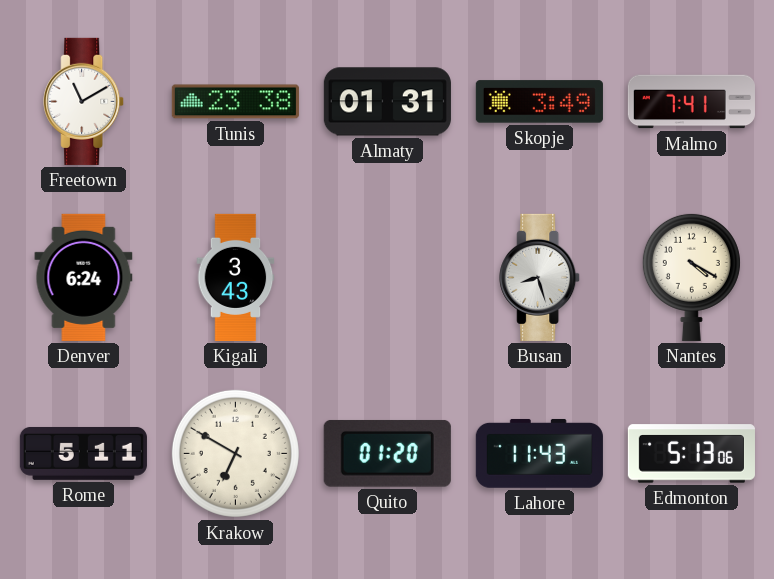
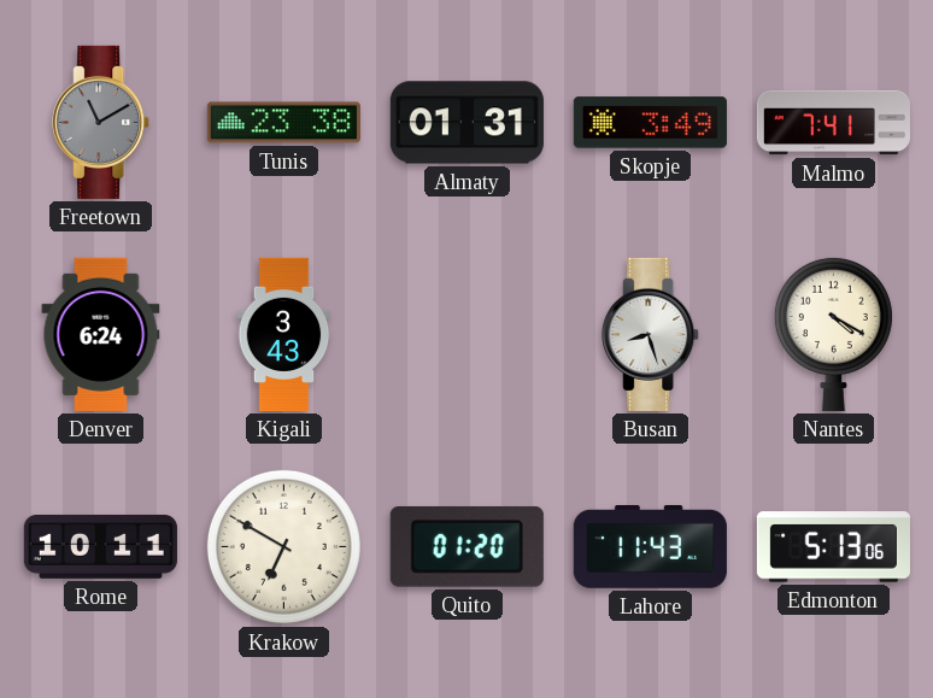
Freetown dial: white -> grey (101, 122)
Rome: 5:11 -> 10:11 (100, 546)
